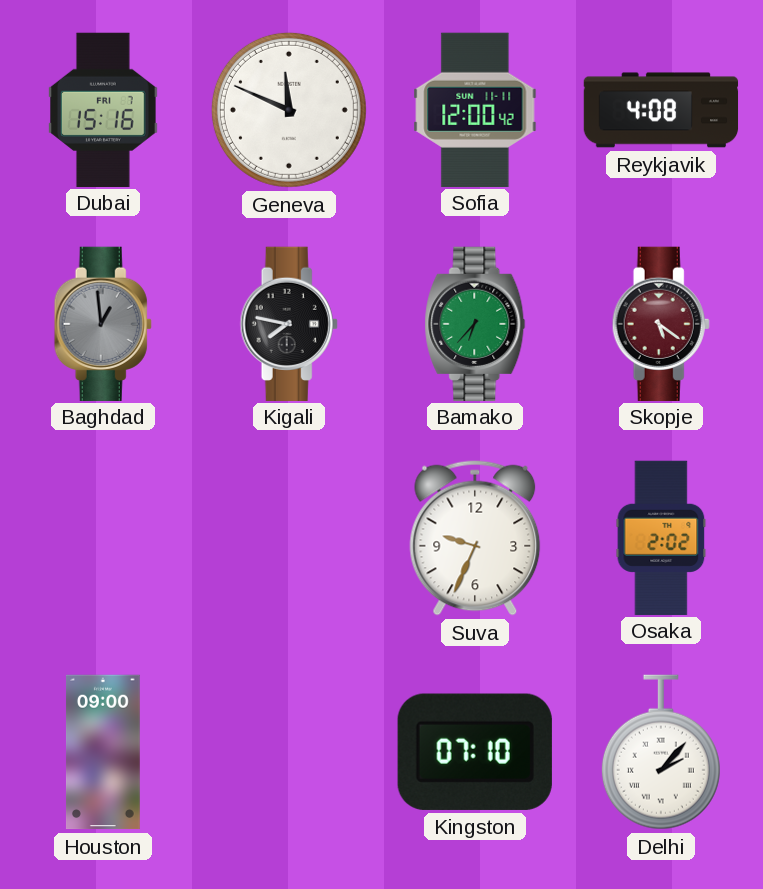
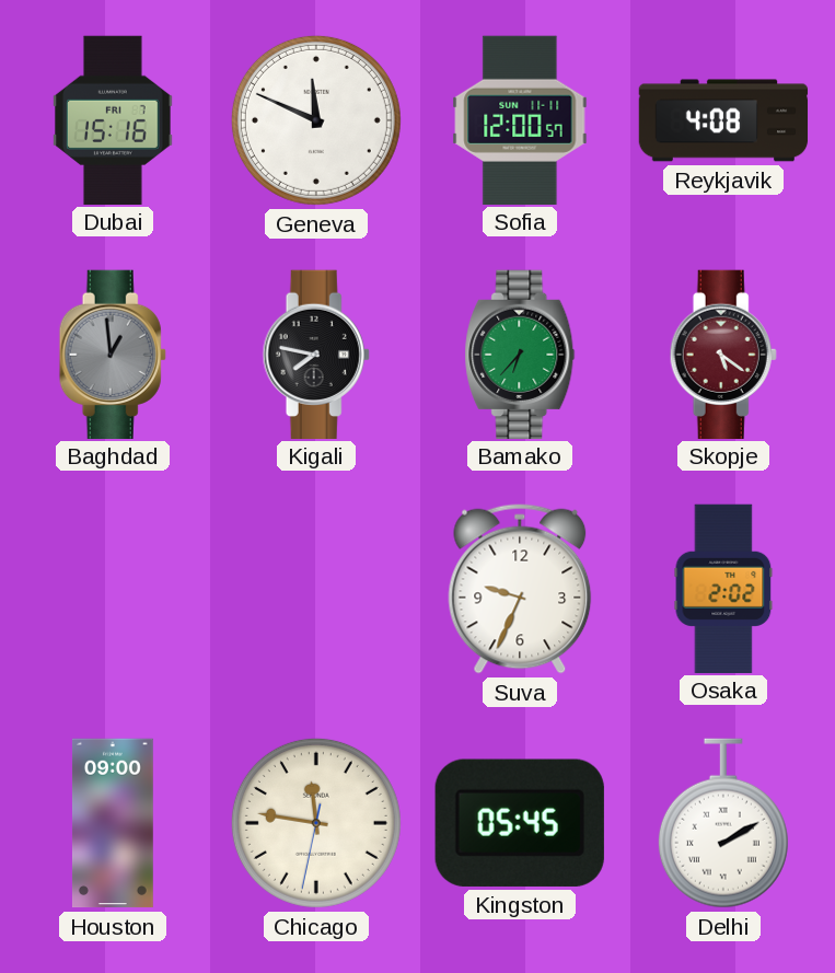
Sofia: 12:00:42 -> 12:00:57 (520, 119)
Chicago: none -> 11:46 (316, 823)
Kingston: 07:10 -> 05:45 (520, 823)
Delhi: 2:07 -> 2:10 (723, 823)
